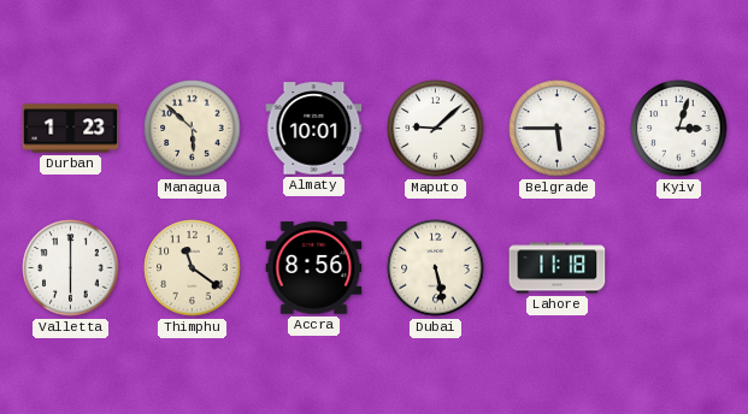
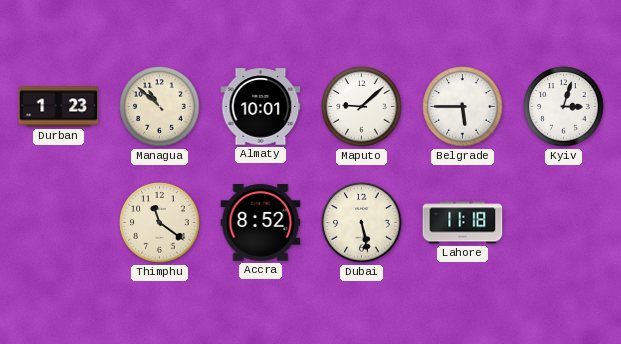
Managua: 5:52 -> 10:52 (160, 107)
Valletta: 6:00 -> none (71, 268)
Accra: 8:56 -> 8:52 (261, 223)
